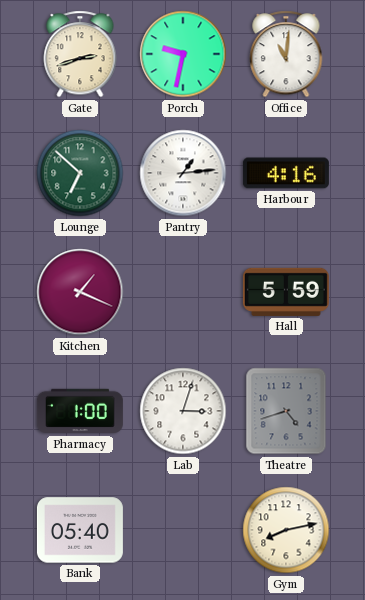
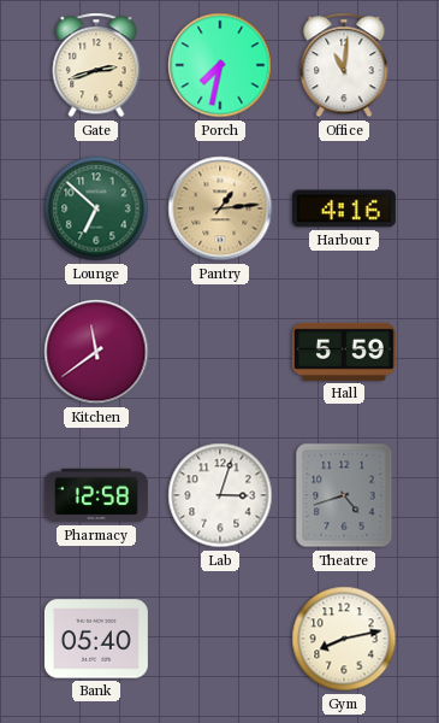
Porch: 9:32 -> 7:32 (220, 65)
Pantry dial: white -> champagne (220, 208)
Kitchen: 1:19 -> 11:39 (96, 352)
Pharmacy: 1:00 -> 12:58 (96, 495)
